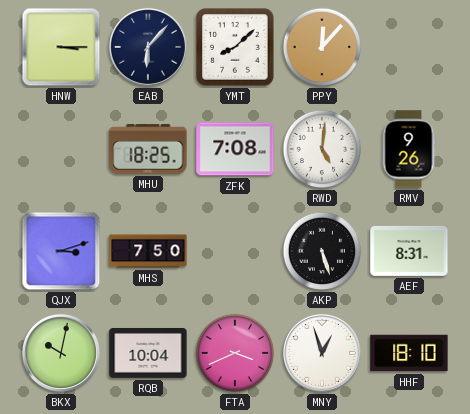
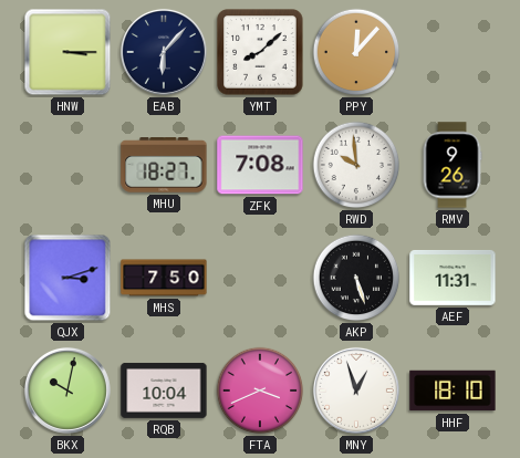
MHU: 18:25 -> 18:27 (164, 165)
RWD: 5:01 -> 9:59 (356, 165)
AEF: 8:31 -> 11:31 (453, 278)
